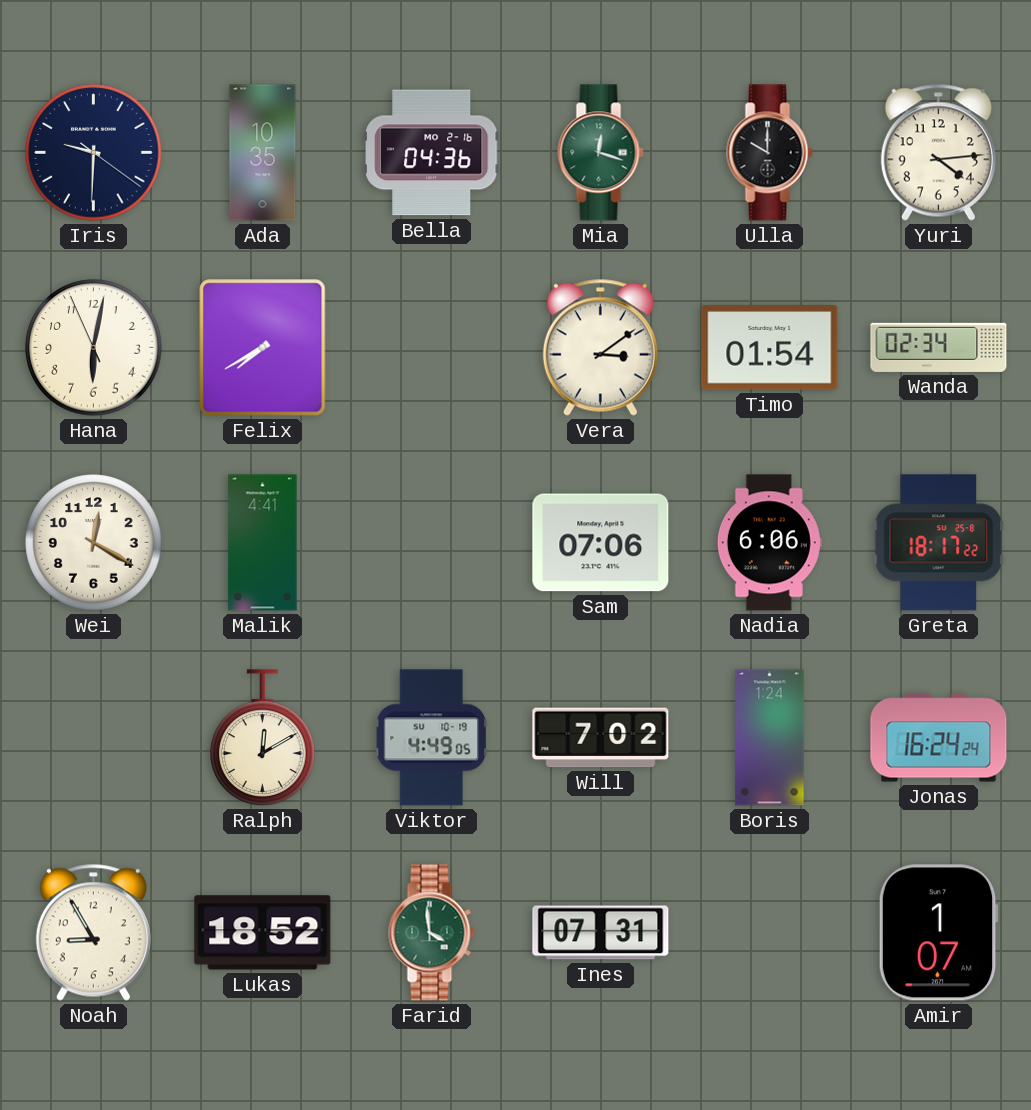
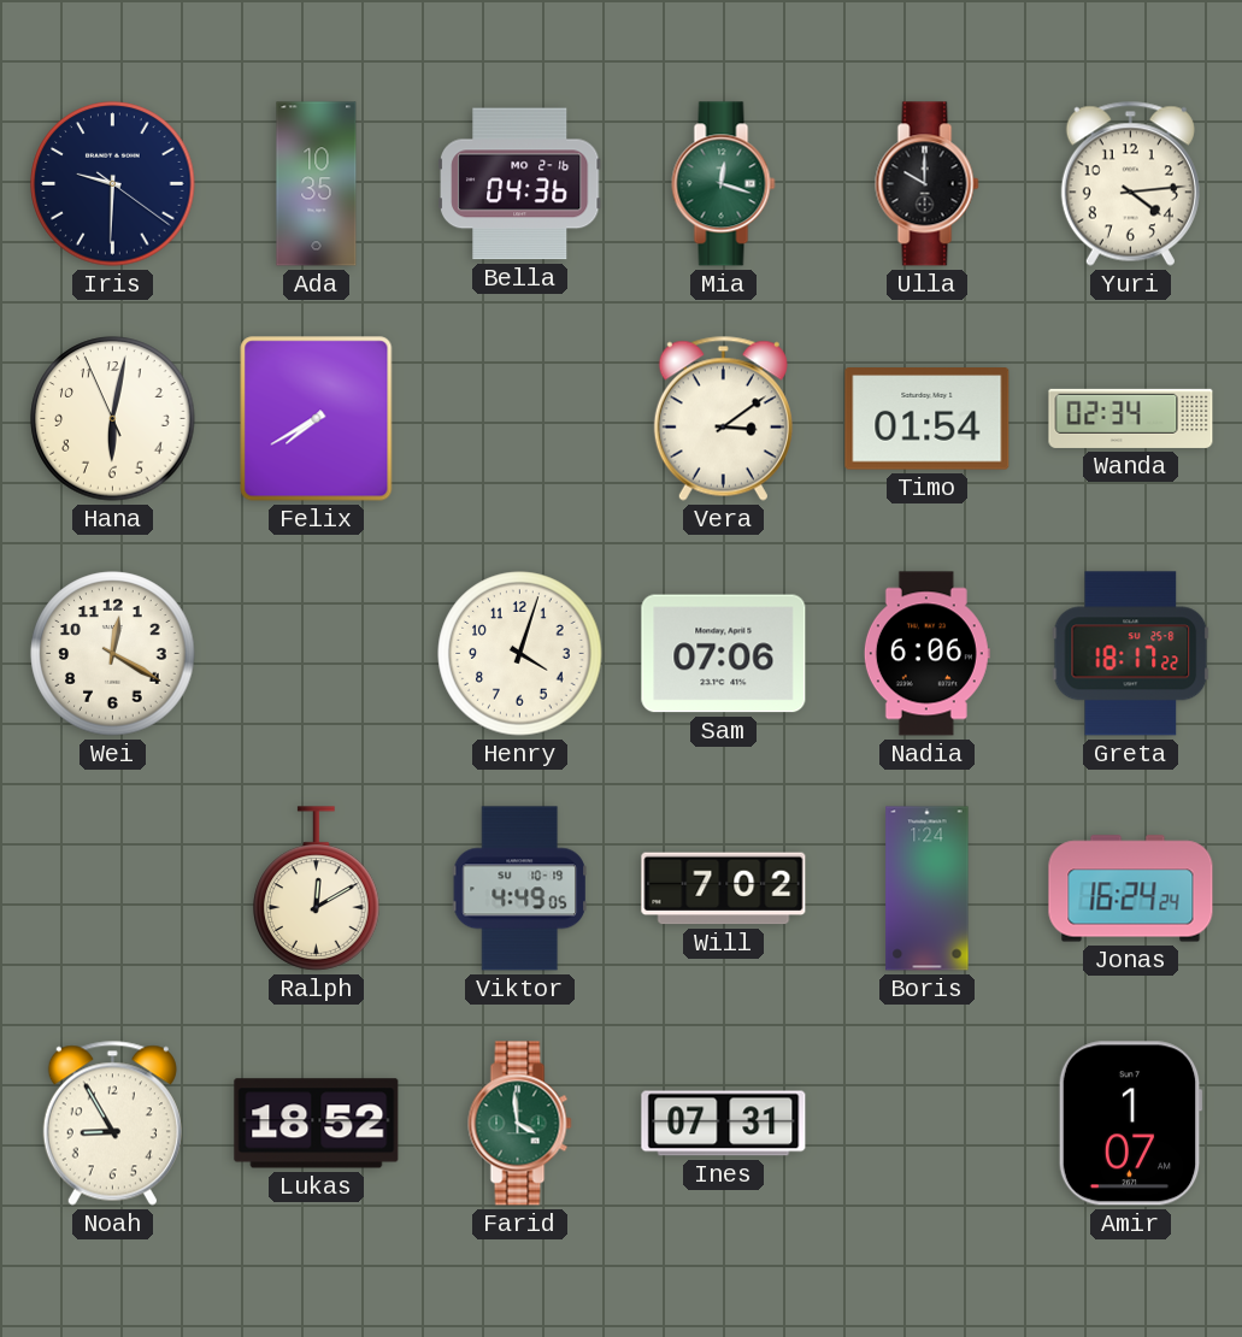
Malik: 4:41 -> none (263, 543)
Henry: none -> 4:03 (520, 654)
